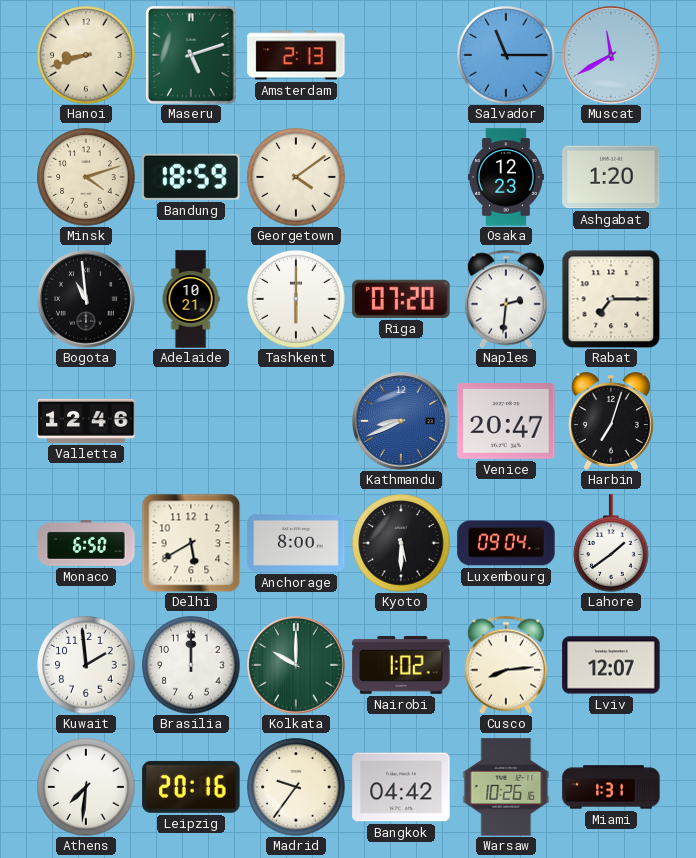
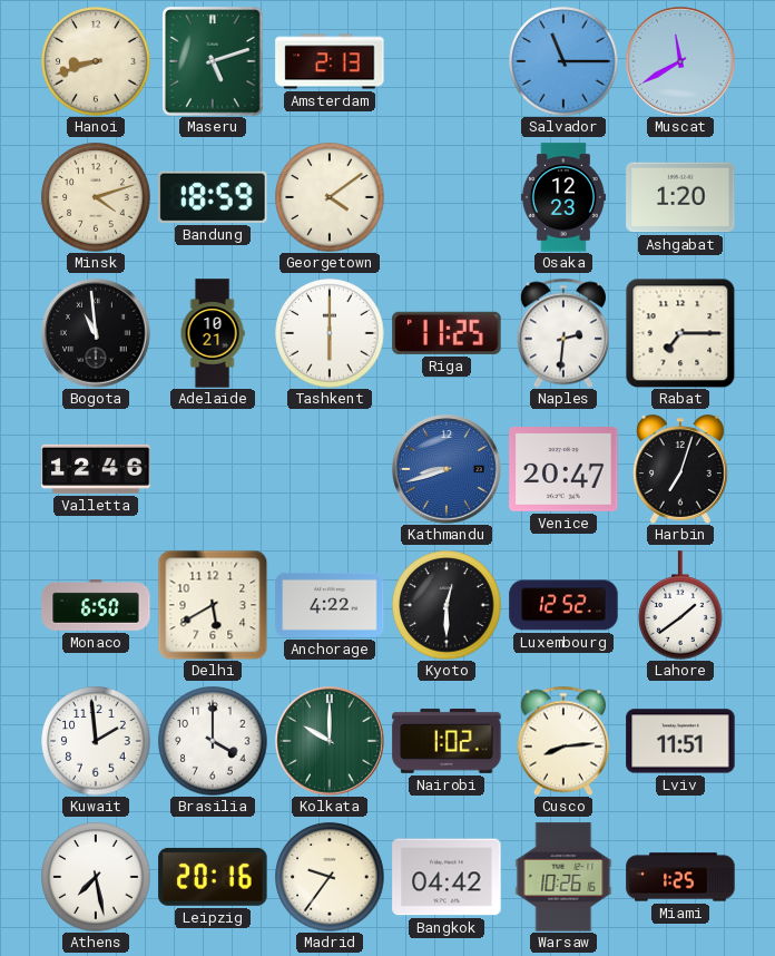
Riga: 07:20 -> 11:25 (447, 333)
Kathmandu: 8:41 -> 8:42 (448, 470)
Anchorage: 8:00 -> 4:22 (330, 605)
Kyoto: 5:30 -> 12:30 (447, 605)
Luxembourg: 09:04 -> 12:52 (563, 605)
Brasilia: 12:00 -> 4:00 (213, 741)
Lviv: 12:07 -> 11:51 (680, 741)
Athens: 7:31 -> 7:28 (96, 877)
Miami: 1:31 -> 1:25 (680, 877)
